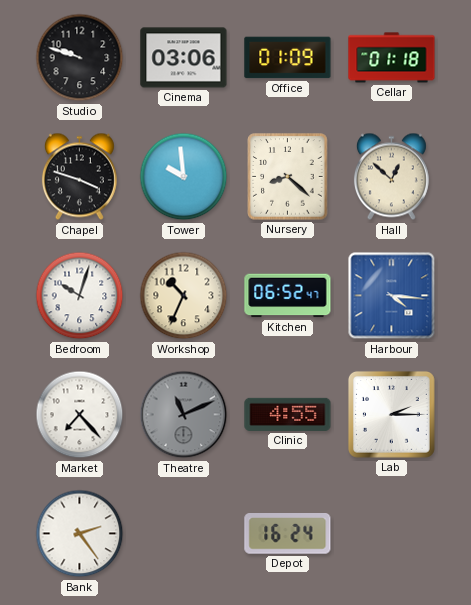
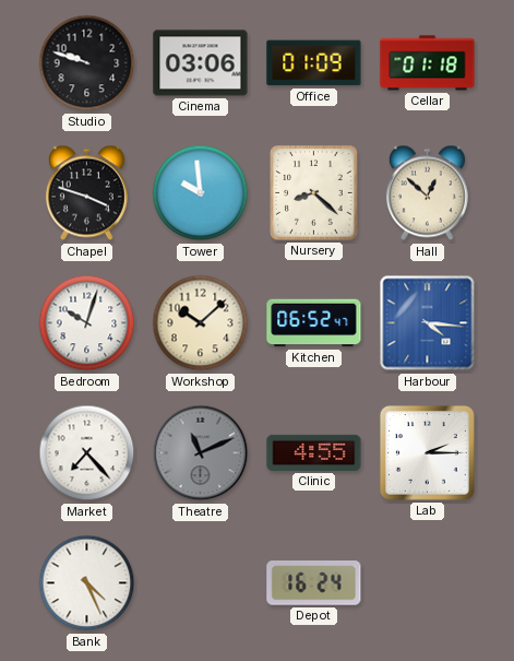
Workshop: 10:34 -> 10:08 (201, 323)
Bank: 2:24 -> 4:26 (87, 583)
